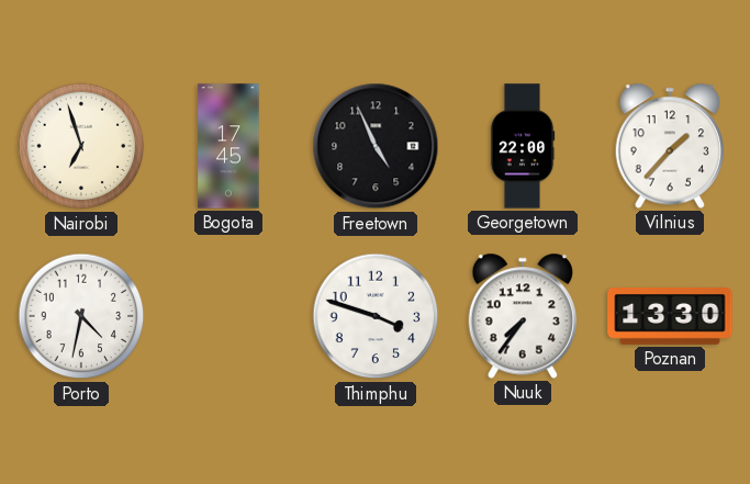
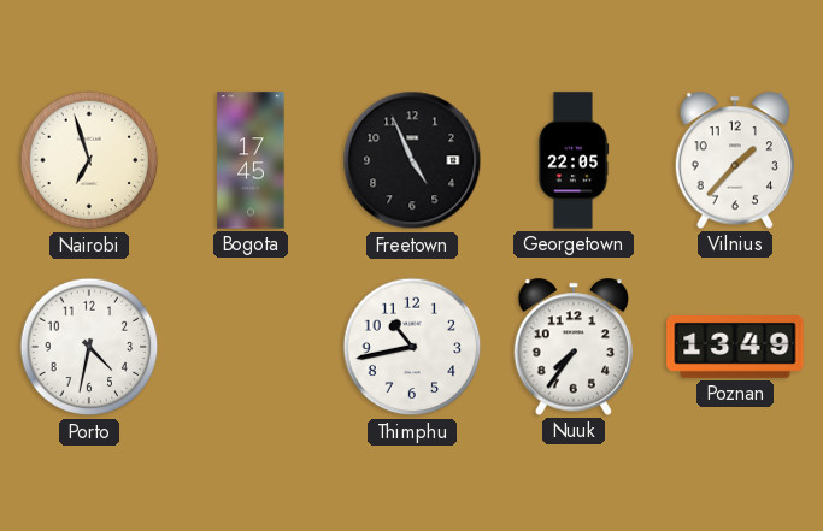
Georgetown: 22:00 -> 22:05 (574, 160)
Thimphu: 3:48 -> 10:43 (412, 347)
Poznan: 13:30 -> 13:49 (735, 348)
